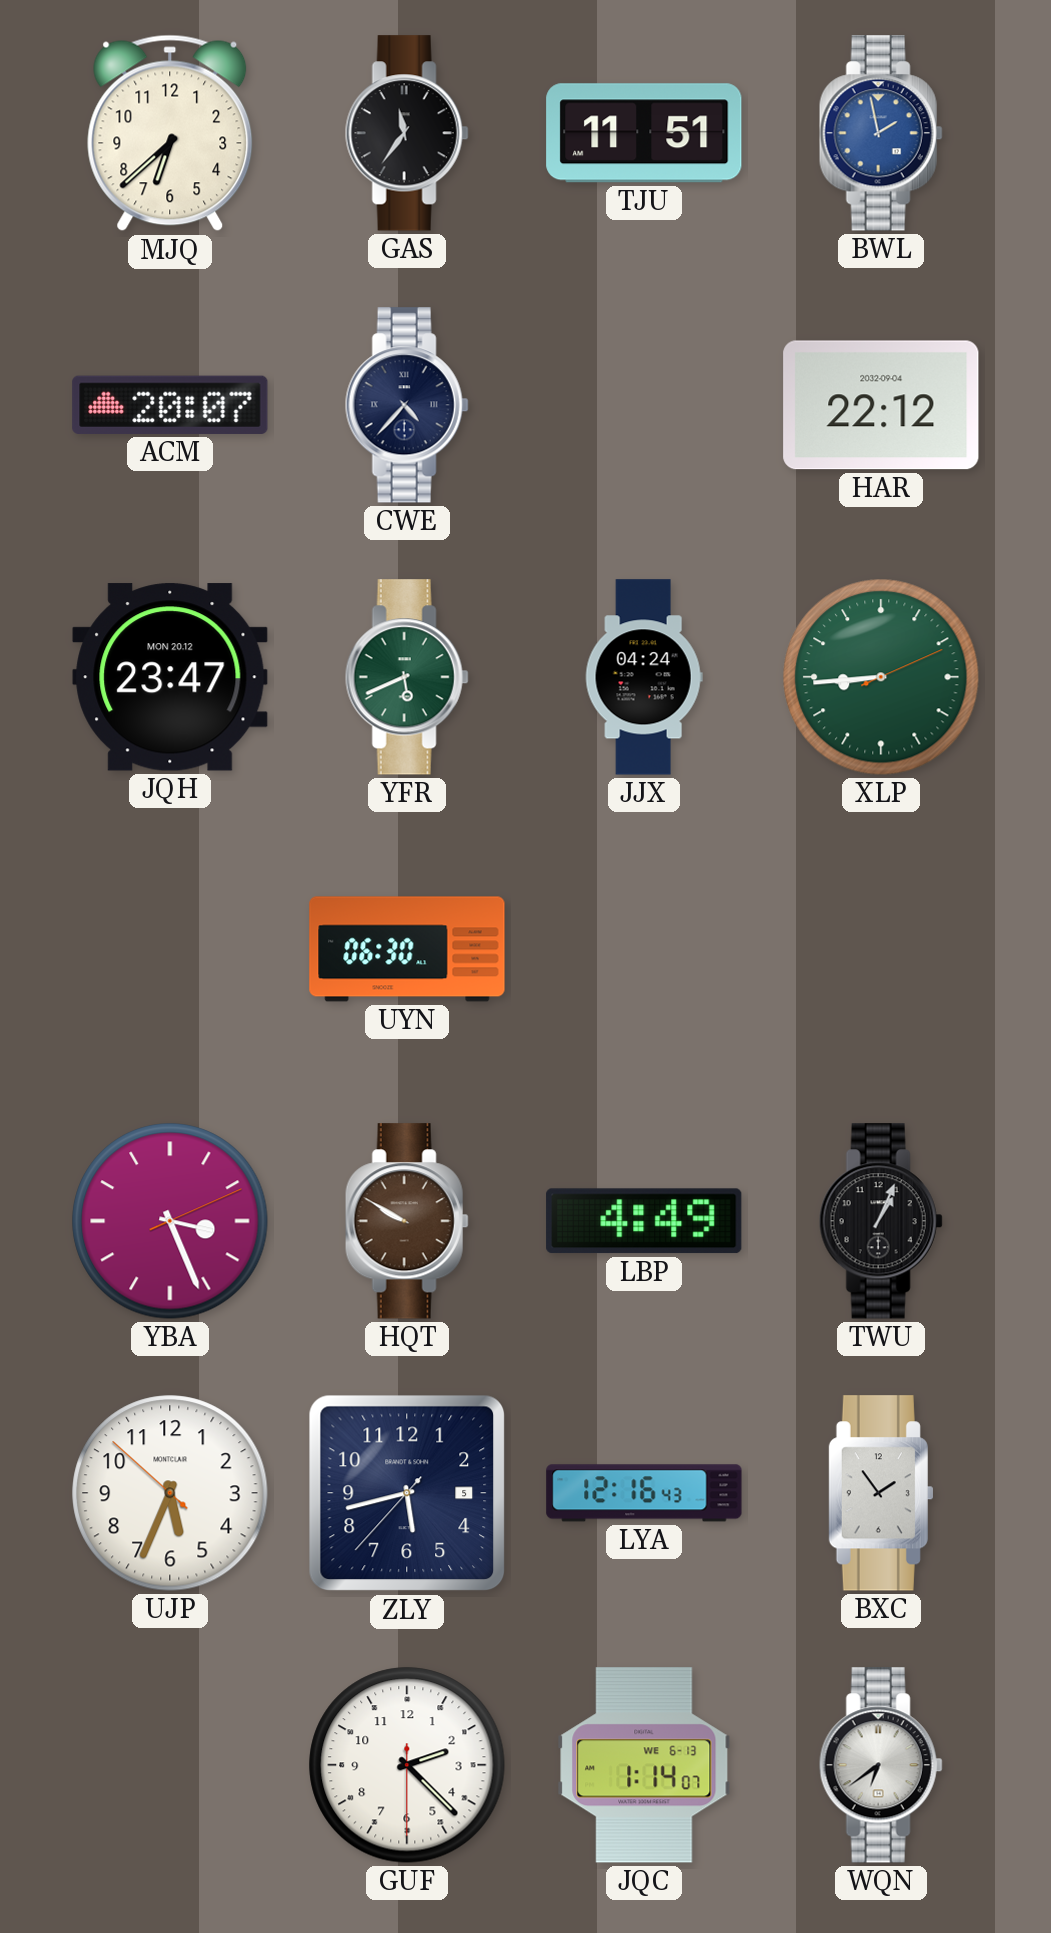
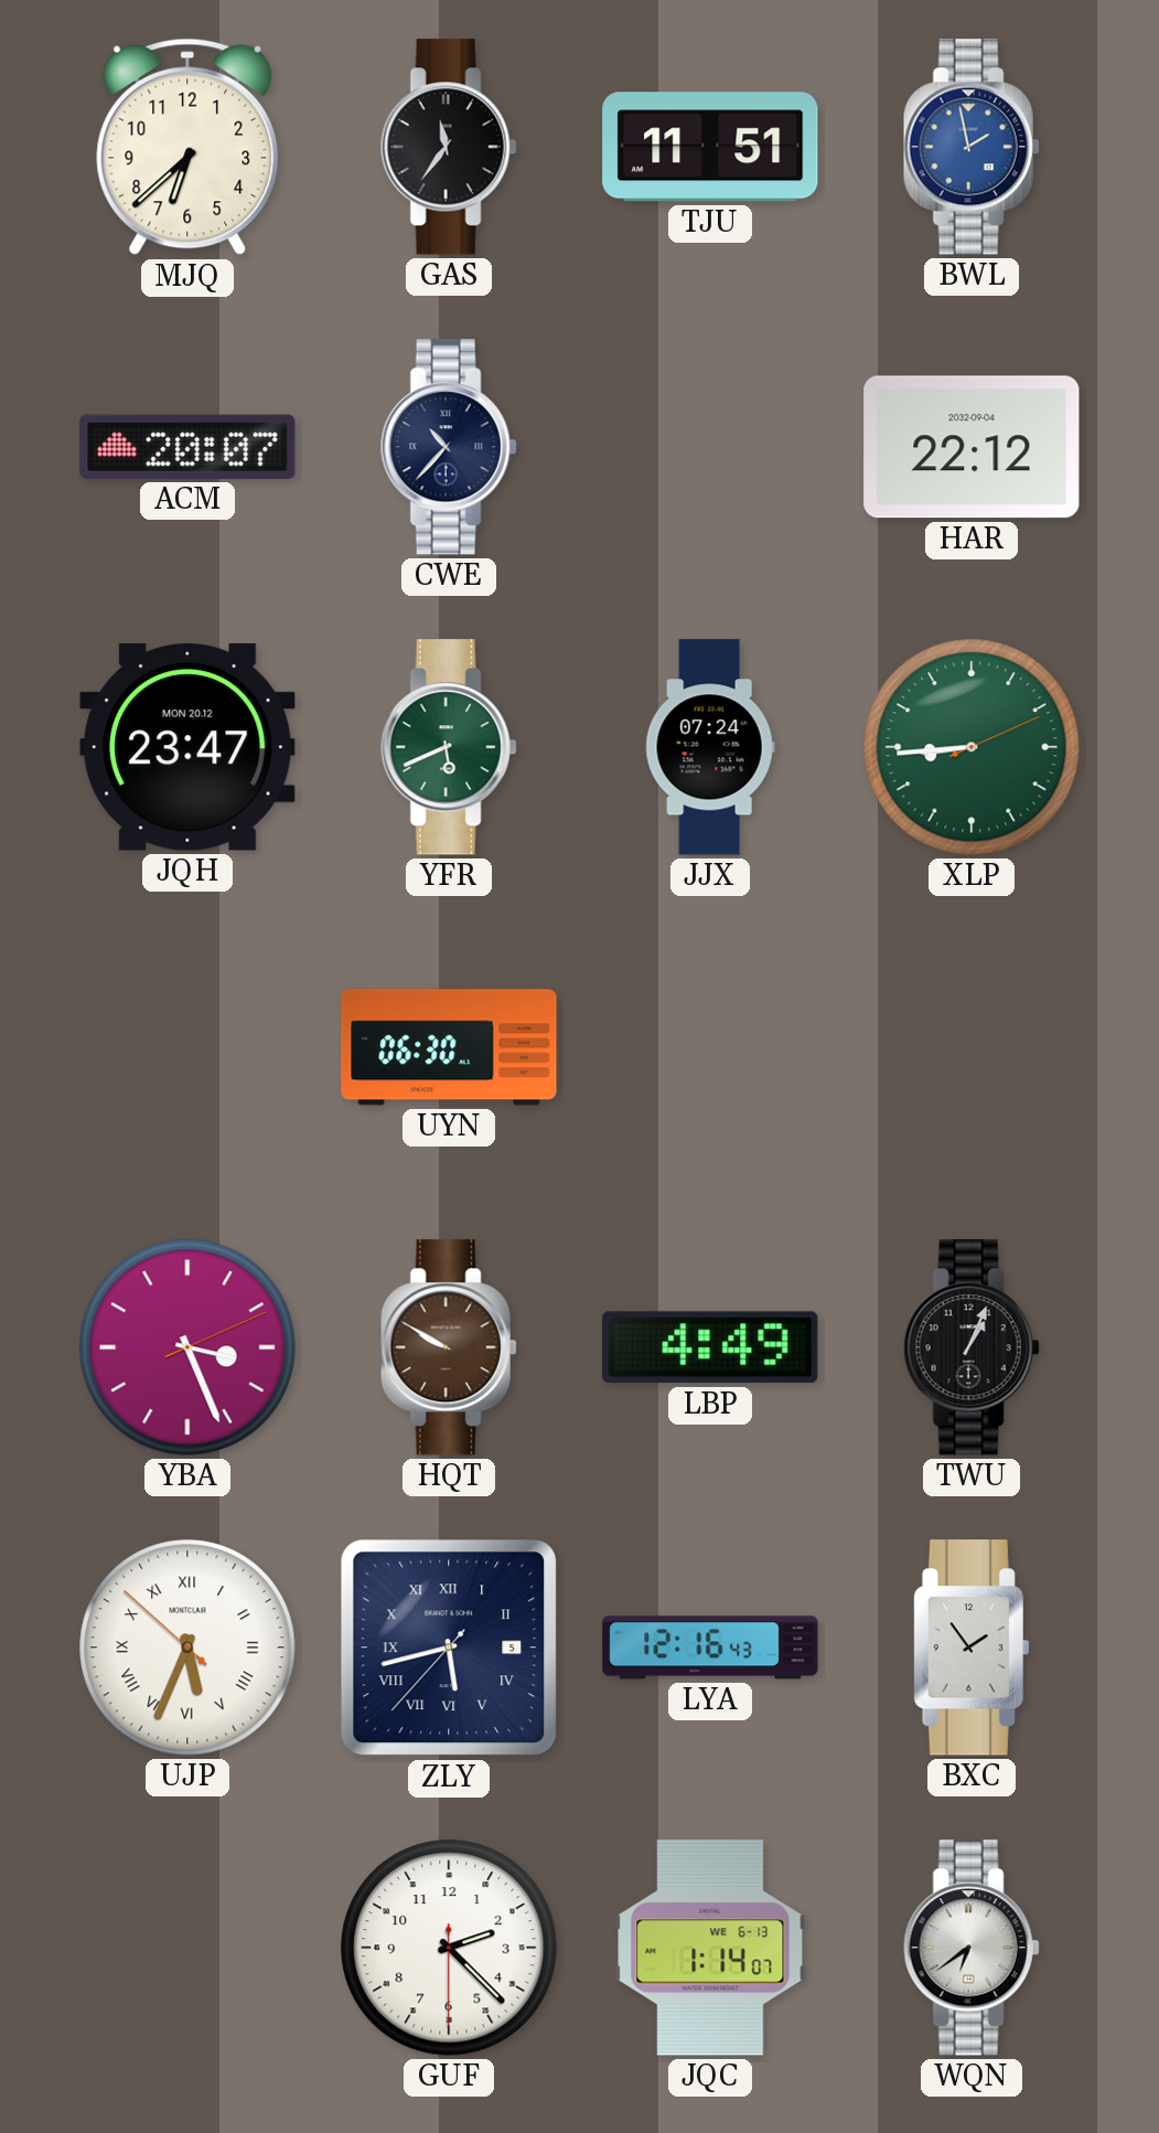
CWE: 4:37 -> 10:37 (449, 447)
JJX: 04:24 -> 07:24 (710, 747)
UJP numerals: Arabic -> Roman (187, 1647)
ZLY numerals: Arabic -> Roman (449, 1647)
